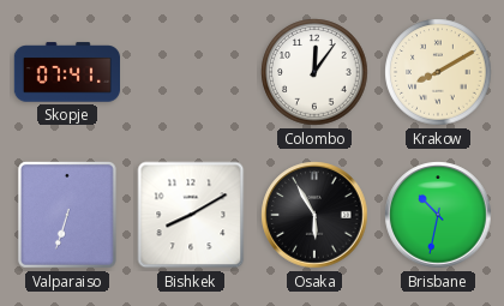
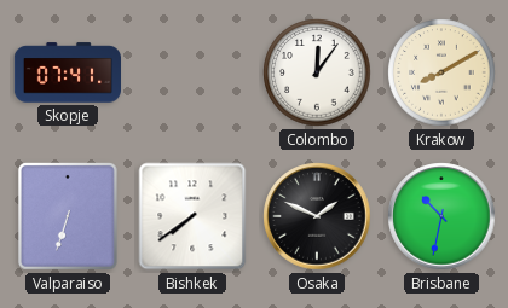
Bishkek: 8:10 -> 7:39 (192, 216)
Osaka: 5:55 -> 1:49 (317, 216)
